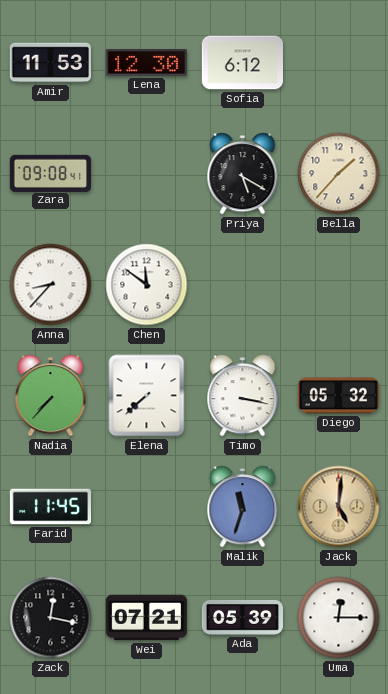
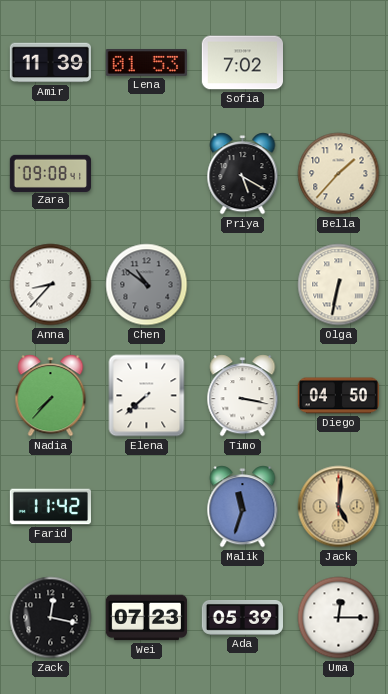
Amir: 11:53 -> 11:39 (50, 63)
Lena: 12:30 -> 01:53 (146, 63)
Sofia: 6:12 -> 7:02 (242, 63)
Chen: 11:51 -> 10:51 (147, 285)
Chen dial: white -> grey (147, 285)
Olga: none -> 6:32 (339, 285)
Diego: 05:32 -> 04:50 (338, 396)
Farid: 11:45 -> 11:42 (50, 507)
Wei: 07:21 -> 07:23 (146, 618)
